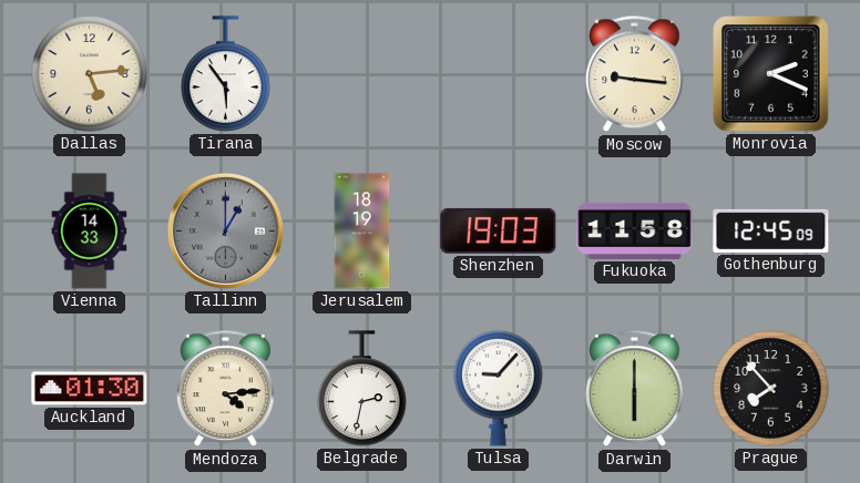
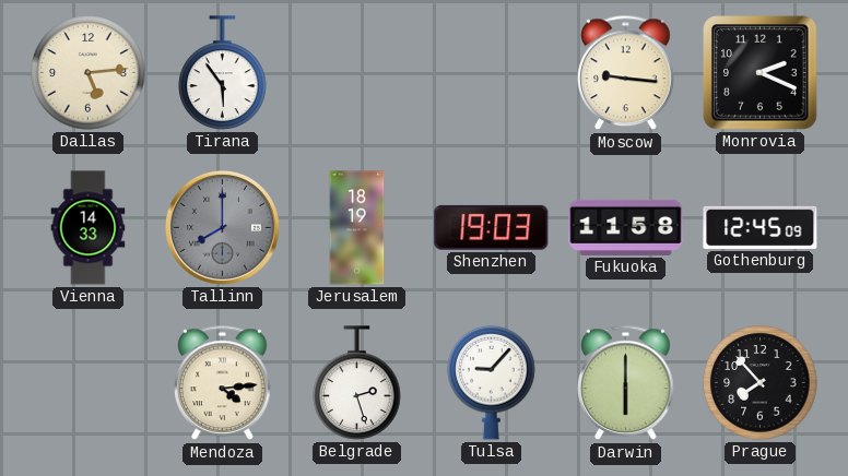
Tallinn: 1:00 -> 8:00 (222, 227)
Auckland: 01:30 -> none (90, 389)
Belgrade: 2:32 -> 2:27 (357, 383)
